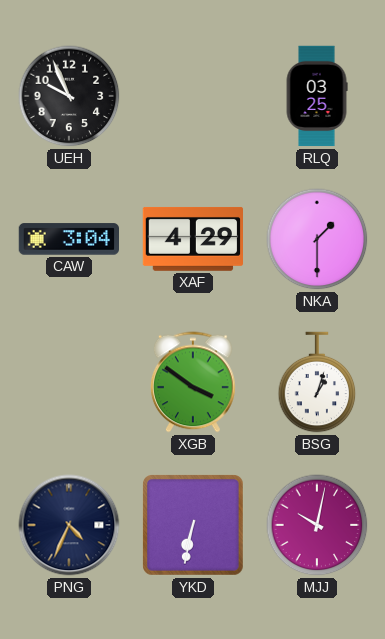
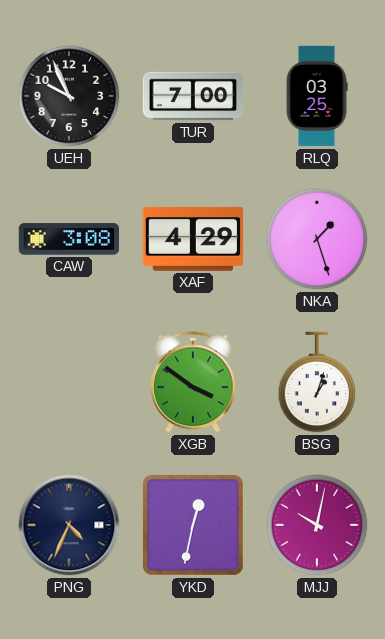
TUR: none -> 7:00 (193, 96)
CAW: 3:04 -> 3:08 (68, 239)
NKA: 1:30 -> 1:27 (317, 239)
YKD: 6:32 -> 12:32 (194, 526)
